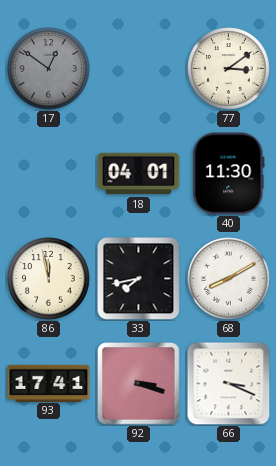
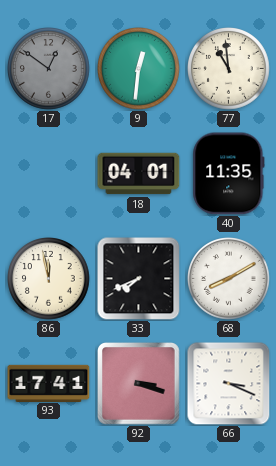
9: none -> 12:31 (139, 69)
77: 3:09 -> 10:59 (229, 69)
40: 11:30 -> 11:35 (229, 174)
33: 7:43 -> 7:41 (139, 279)
